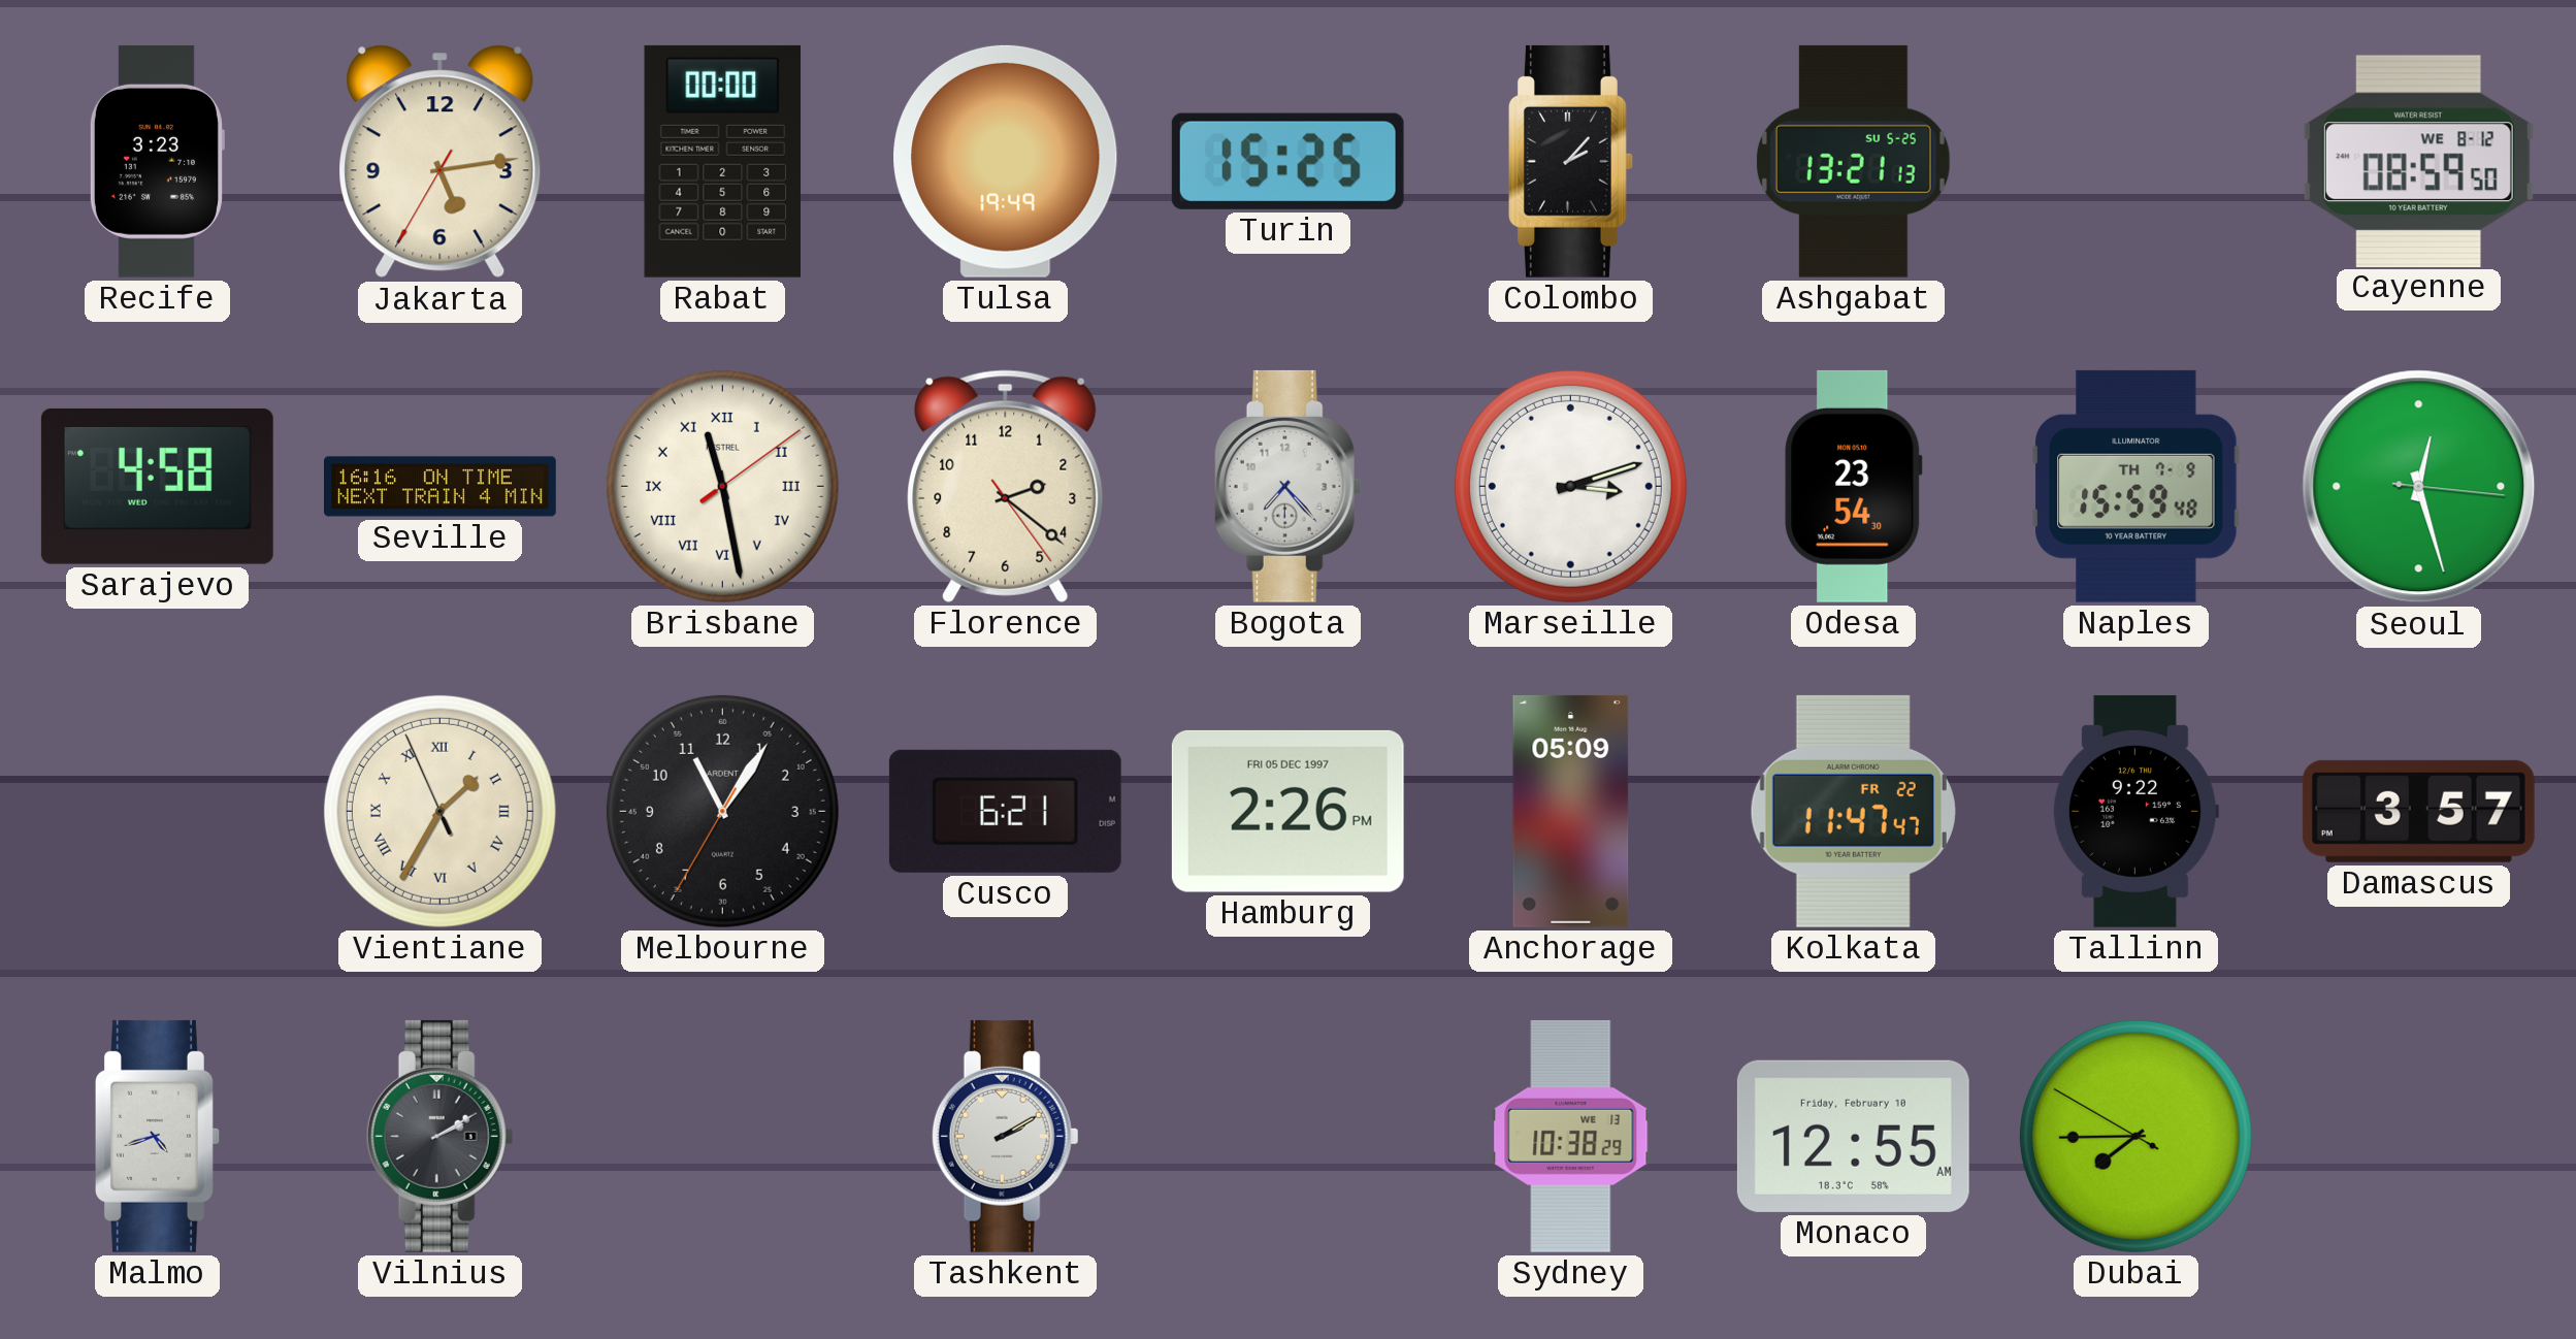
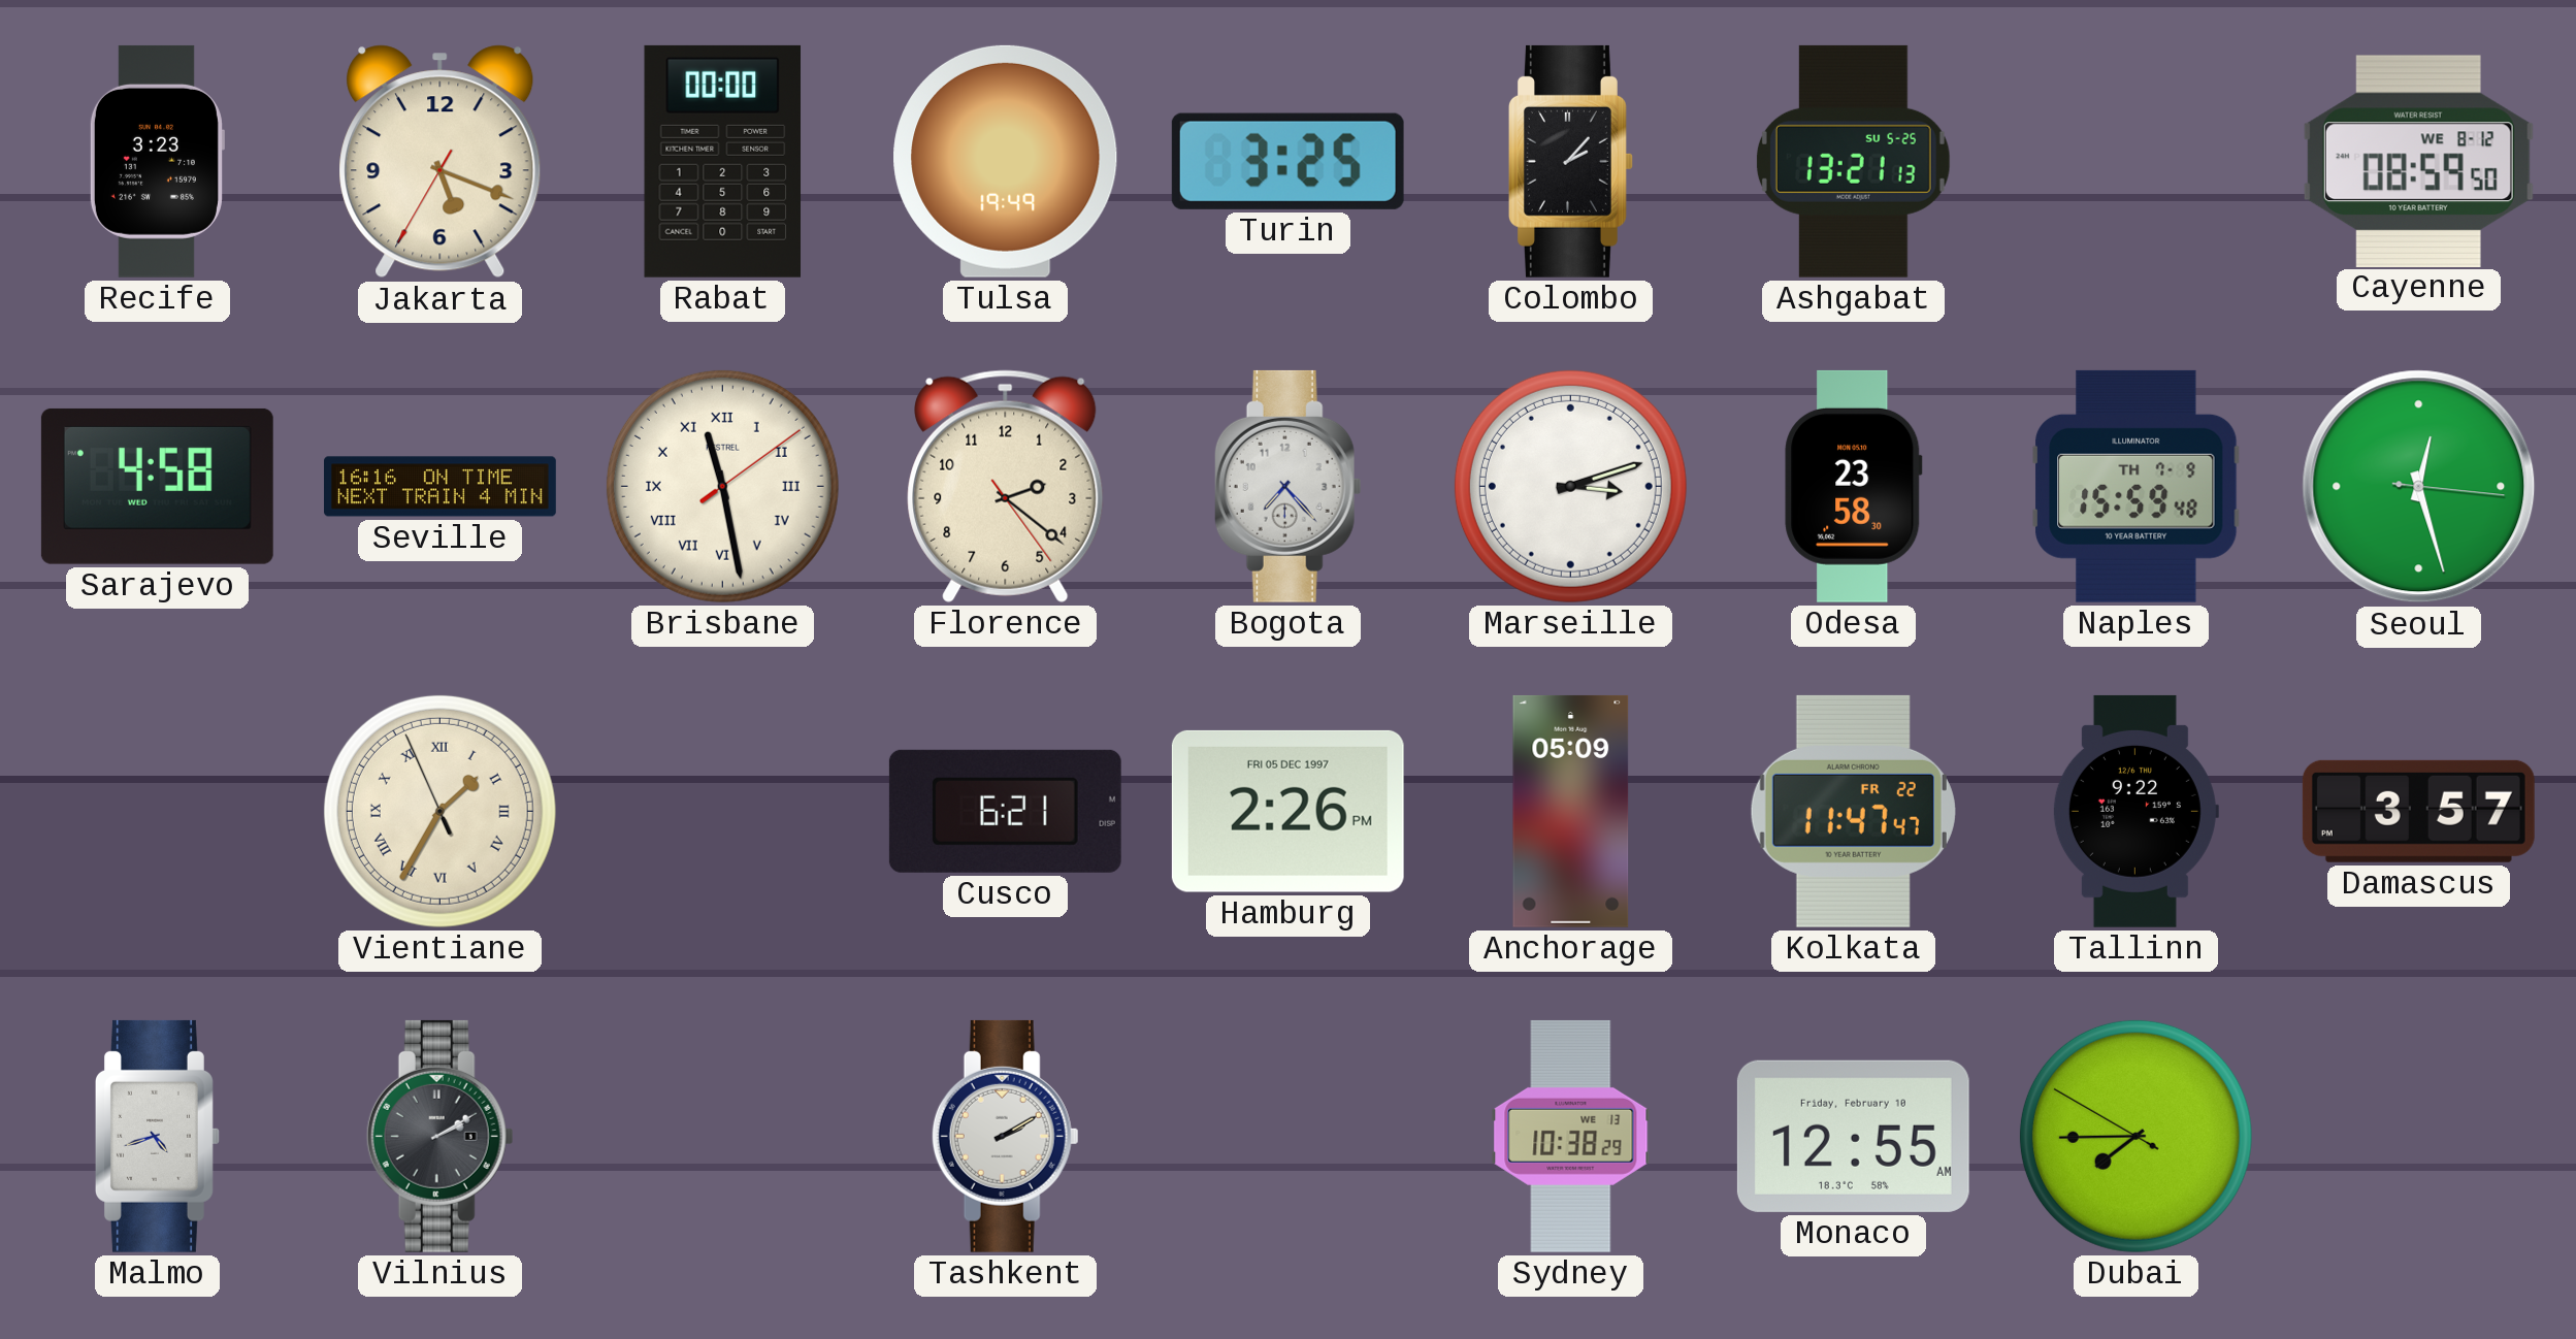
Jakarta: 5:13 -> 5:18 (441, 162)
Turin: 15:25 -> 3:25 (1287, 161)
Odesa: 23:54 -> 23:58 (1854, 486)
Melbourne: 11:05 -> none (722, 811)
